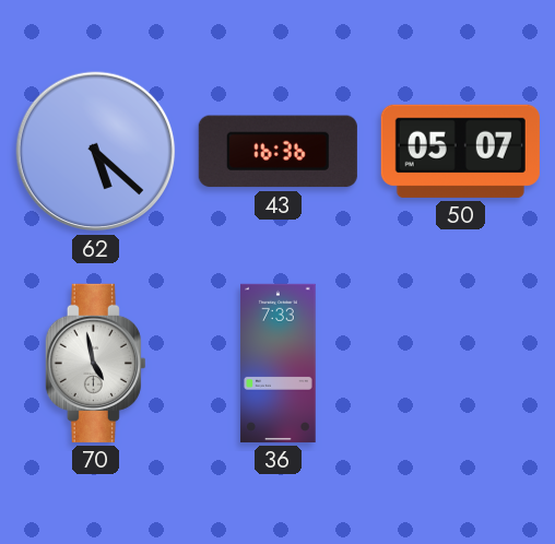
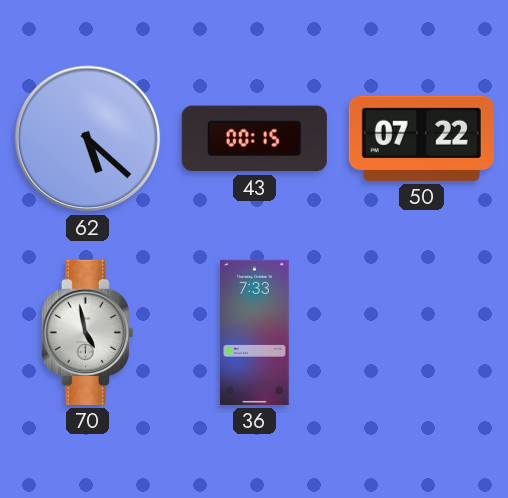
43: 16:36 -> 00:15 (254, 139)
50: 05:07 -> 07:22 (421, 138)
